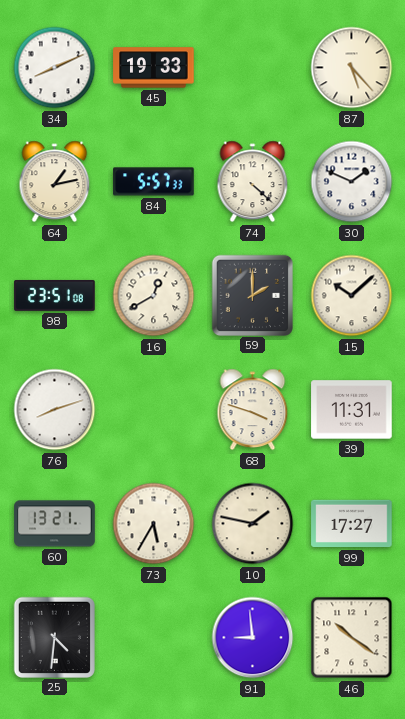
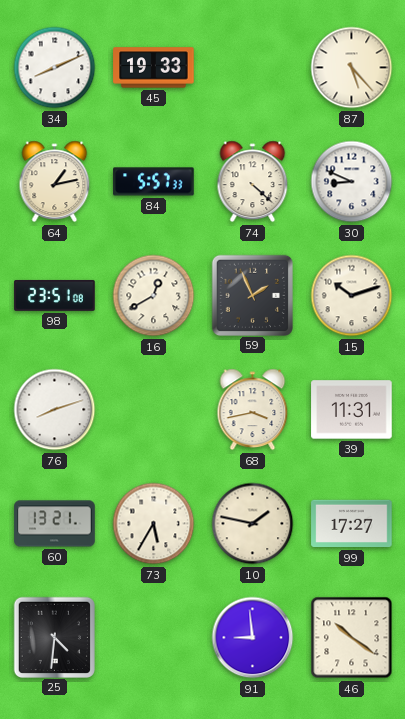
30: 1:49 -> 8:49 (352, 182)
59: 2:00 -> 1:56 (252, 295)
15: 10:08 -> 10:12 (352, 296)
68: 3:48 -> 3:43 (253, 410)
